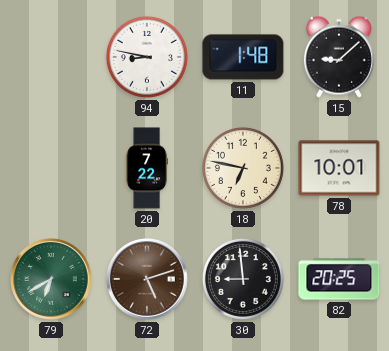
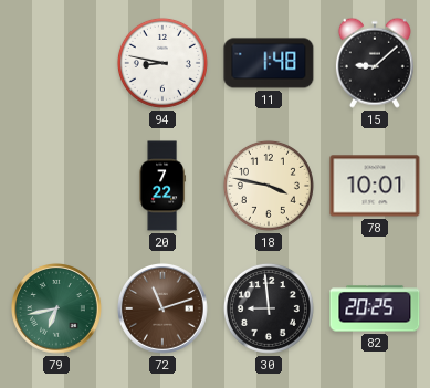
18: 6:47 -> 3:47 (269, 186)
79: 6:40 -> 6:43 (57, 310)
72: 5:12 -> 11:12 (164, 310)
